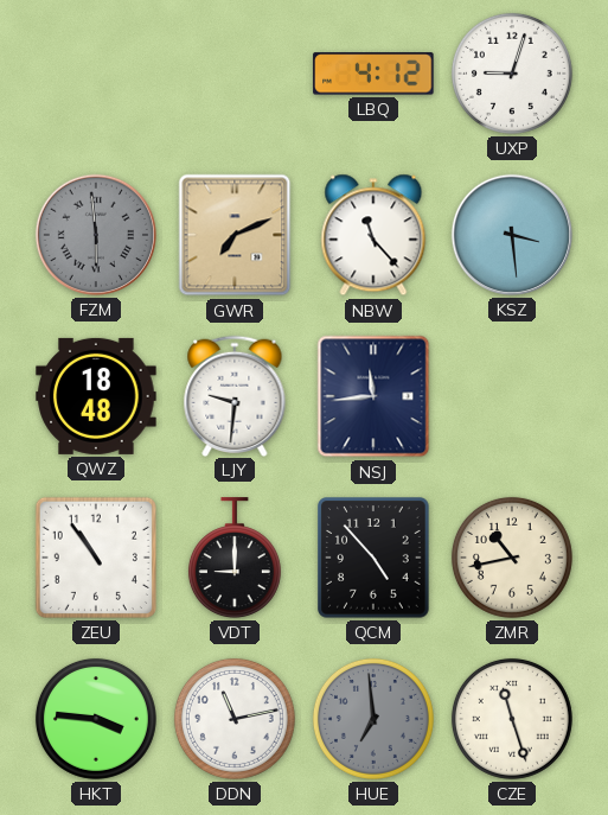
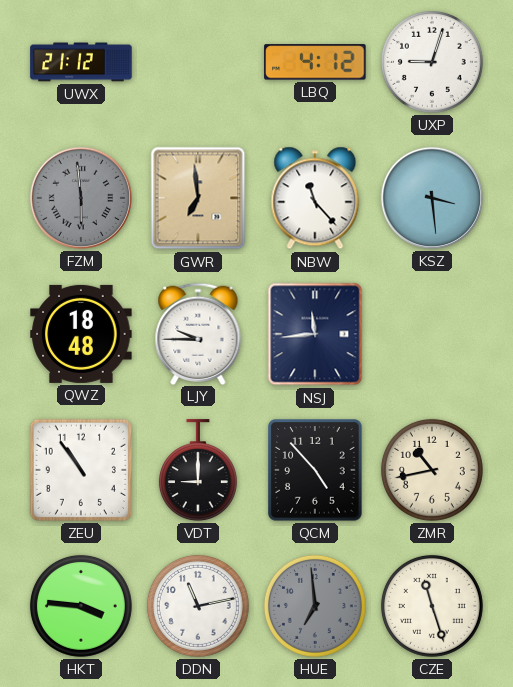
UWX: none -> 21:12 (81, 62)
GWR: 7:11 -> 6:59 (198, 198)
LJY: 9:31 -> 9:45 (198, 333)
